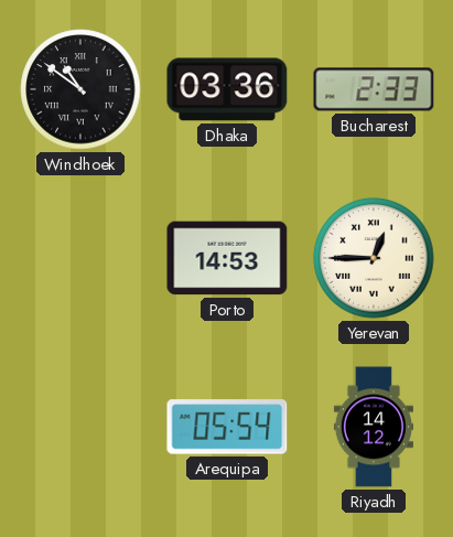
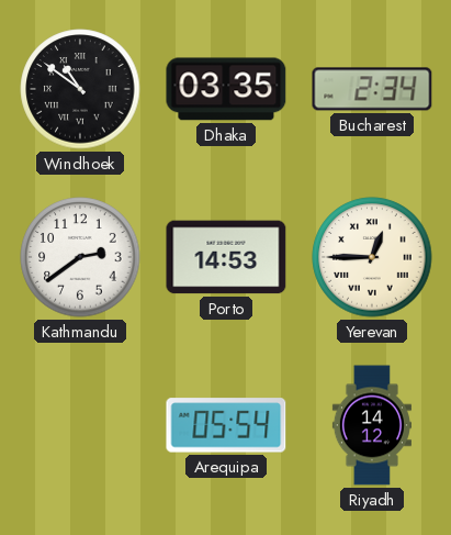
Dhaka: 03:36 -> 03:35 (226, 89)
Bucharest: 2:33 -> 2:34 (372, 89)
Kathmandu: none -> 2:39 (80, 257)
